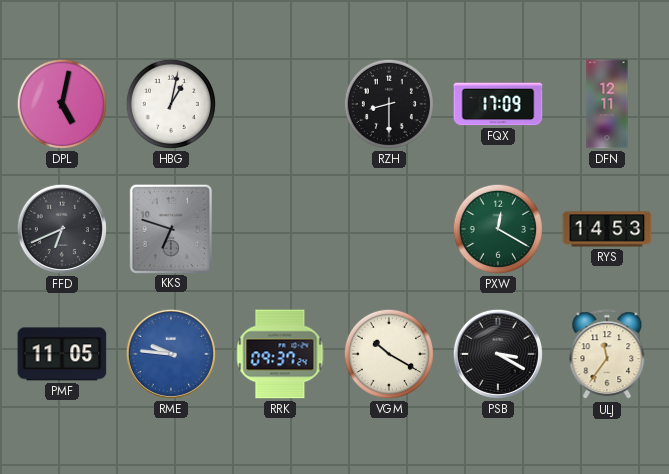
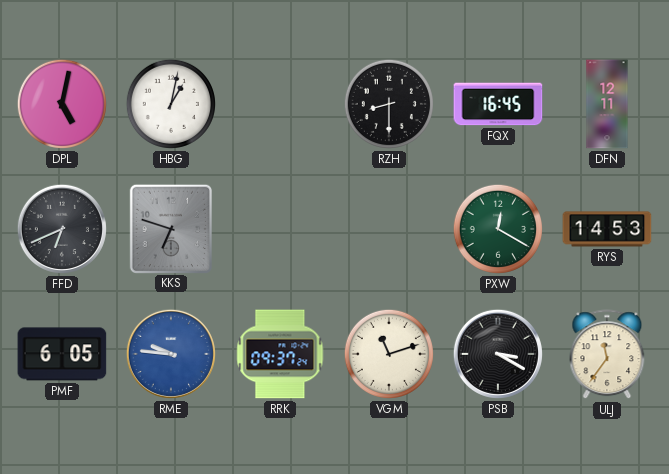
FQX: 17:09 -> 16:45 (498, 104)
PMF: 11:05 -> 6:05 (62, 354)
VGM: 10:20 -> 11:12 (389, 354)
